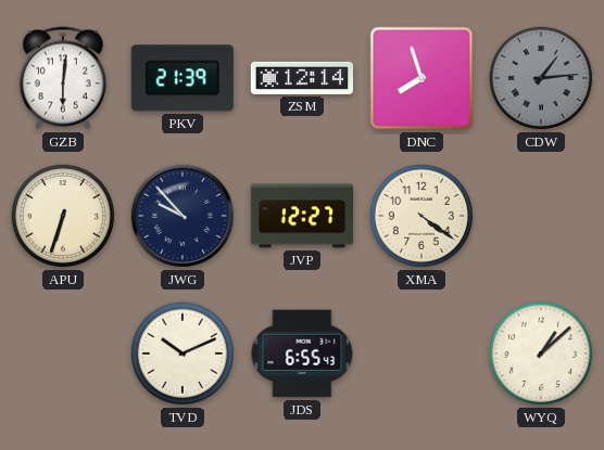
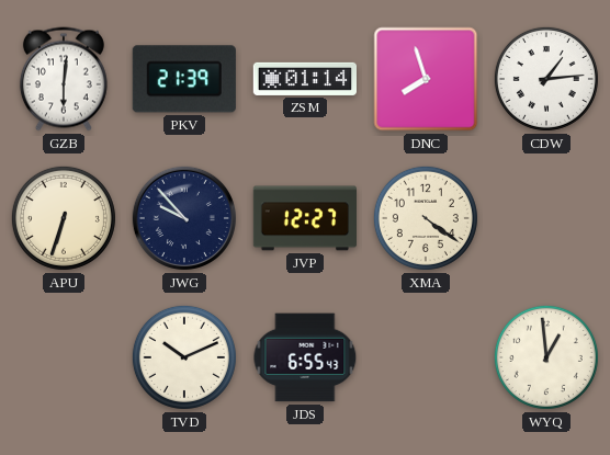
ZSM: 12:14 -> 01:14 (304, 79)
CDW dial: grey -> white (546, 79)
WYQ: 1:08 -> 12:59 (546, 357)
